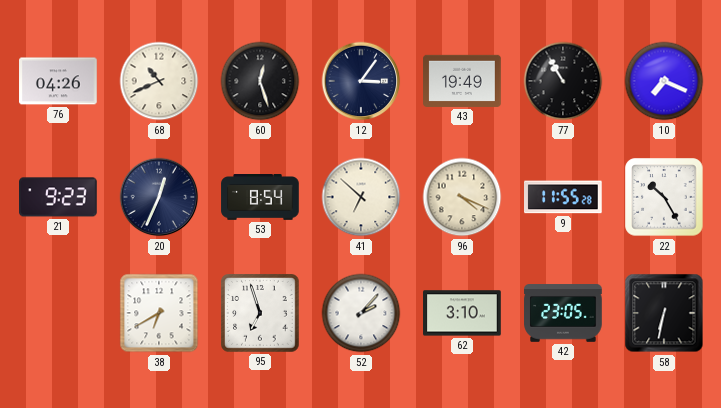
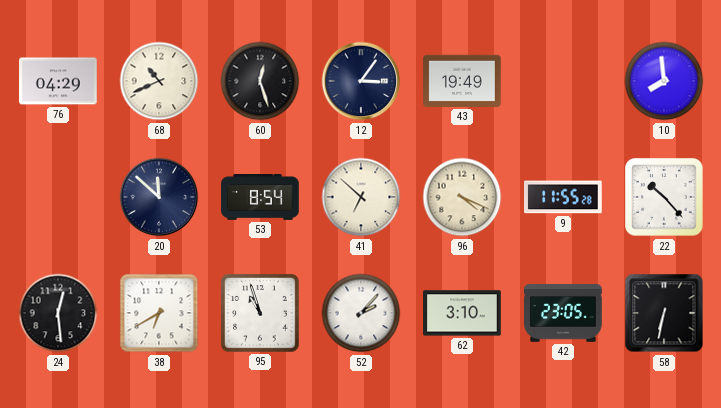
76: 04:26 -> 04:29 (58, 81)
77: 10:55 -> none (563, 81)
10: 7:19 -> 7:59 (664, 81)
21: 9:23 -> none (58, 197)
20: 12:34 -> 11:52 (159, 197)
22: 10:25 -> 10:23 (664, 197)
24: none -> 12:29 (58, 313)
95: 6:57 -> 10:57 (260, 313)
